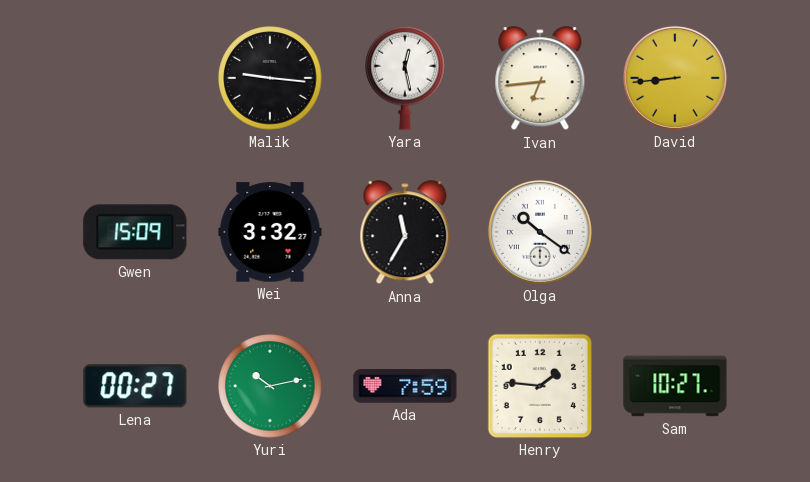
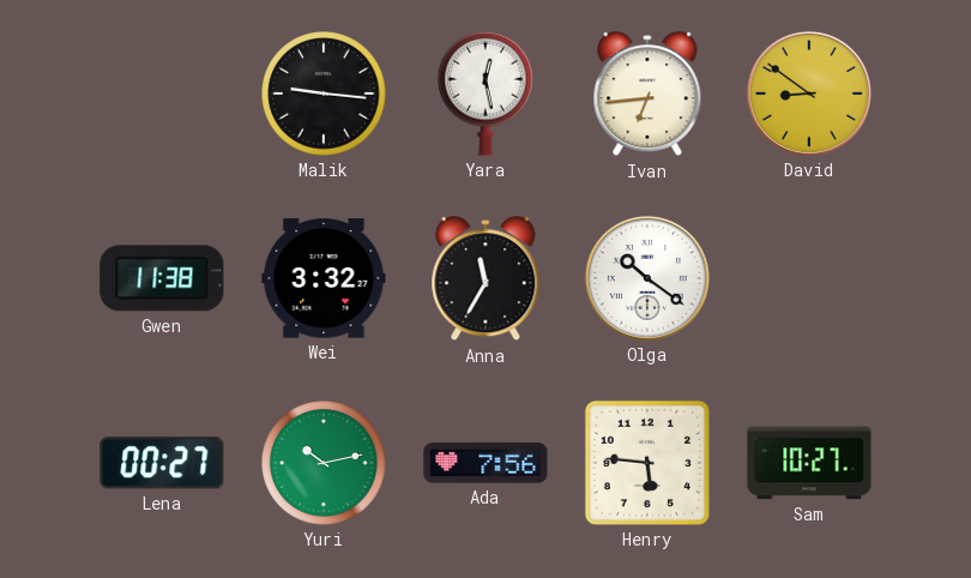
David: 8:44 -> 8:51 (809, 94)
Gwen: 15:09 -> 11:38 (162, 278)
Ada: 7:59 -> 7:56 (486, 463)
Henry: 1:46 -> 5:46 (646, 463)
